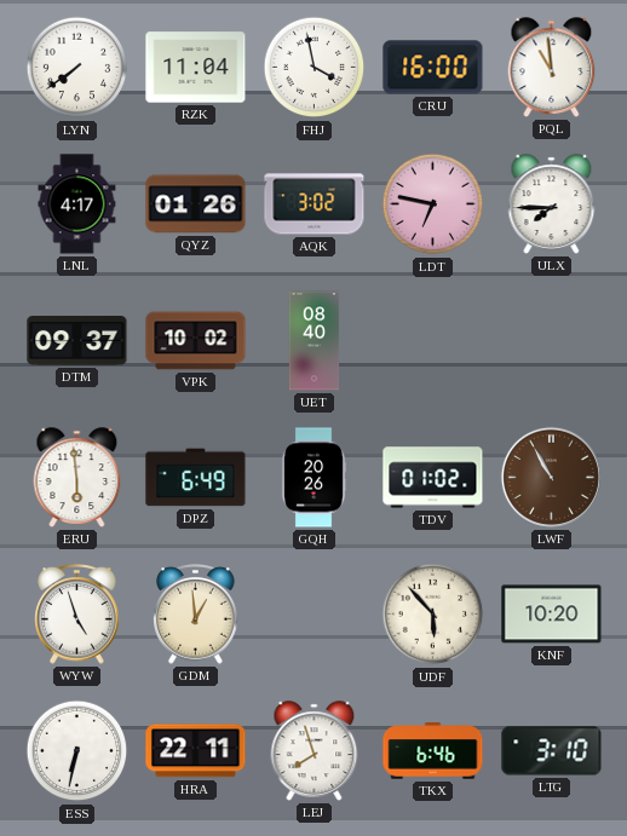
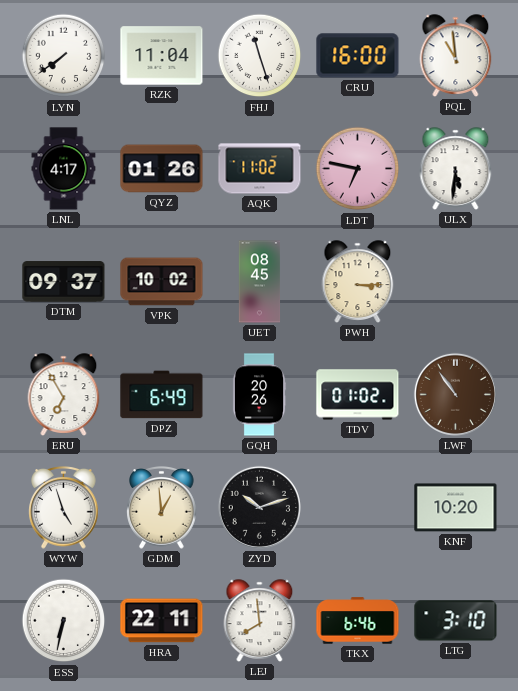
FHJ: 3:58 -> 11:27 (260, 56)
AQK: 3:02 -> 11:02 (260, 169)
ULX: 7:45 -> 5:31 (456, 169)
UET: 08:40 -> 08:45 (260, 282)
PWH: none -> 3:15 (358, 282)
ERU: 5:59 -> 6:55 (64, 395)
LWF: 10:55 -> 10:54 (455, 394)
ZYD: none -> 10:12 (259, 507)
UDF: 5:53 -> none (433, 615)
LEJ: 7:57 -> 7:59 (260, 621)
